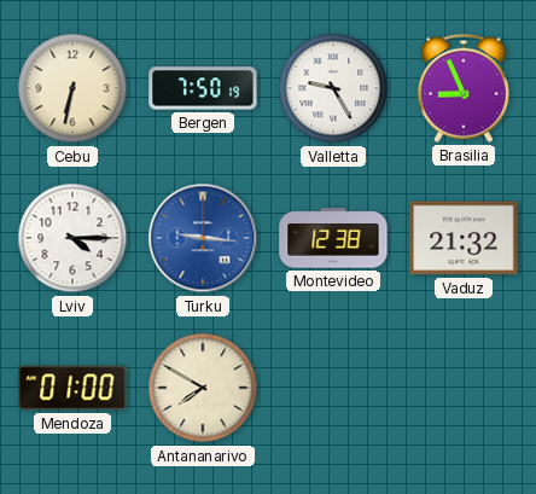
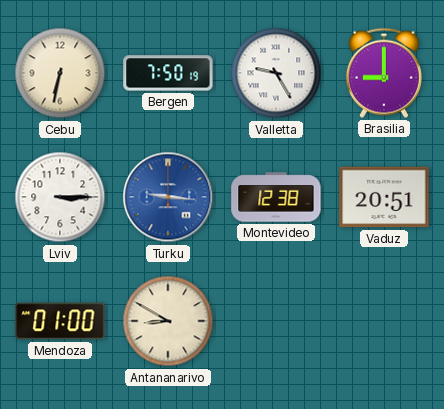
Brasilia: 8:56 -> 9:00 (384, 73)
Lviv: 4:15 -> 3:15 (60, 197)
Vaduz: 21:32 -> 20:51 (384, 197)
Antananarivo: 7:50 -> 8:50 (168, 321)
